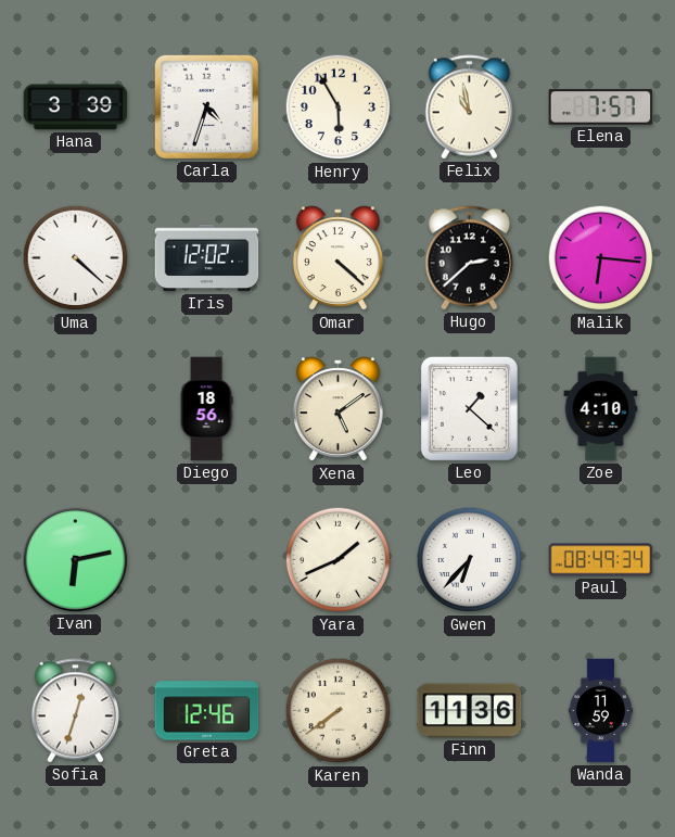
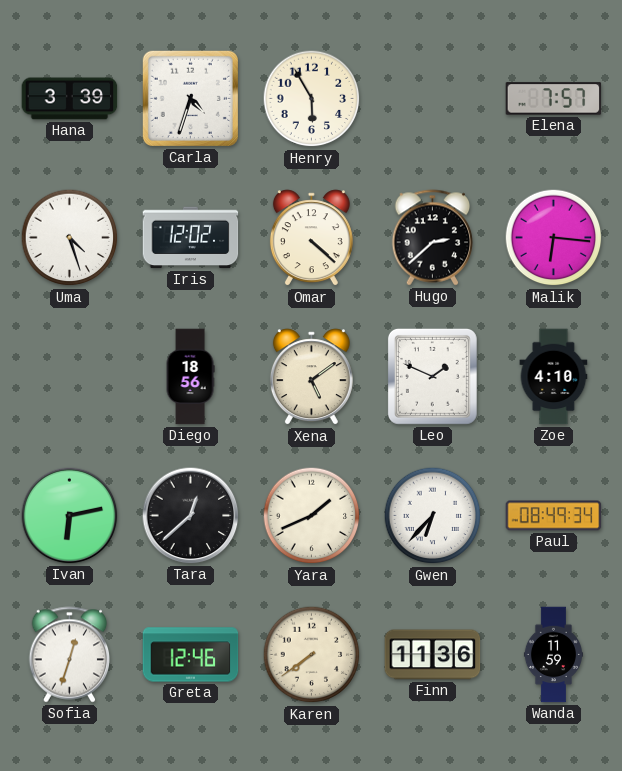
Felix: 10:58 -> none (470, 107)
Uma: 4:22 -> 4:27 (70, 238)
Leo: 1:22 -> 1:49 (432, 376)
Tara: none -> 12:38 (191, 516)
